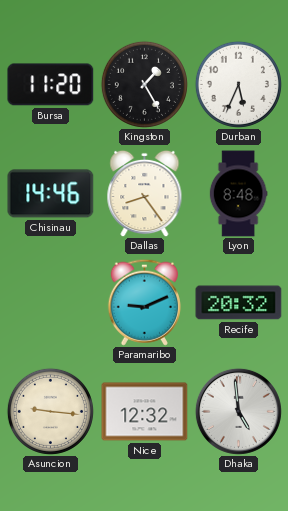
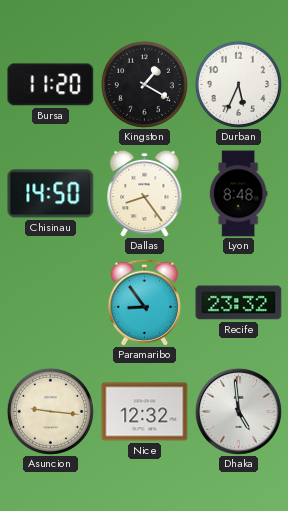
Kingston: 1:25 -> 1:20 (144, 84)
Chisinau: 14:46 -> 14:50 (51, 194)
Paramaribo: 9:11 -> 8:54 (144, 302)
Recife: 20:32 -> 23:32 (239, 303)
